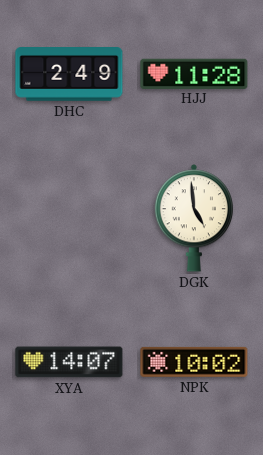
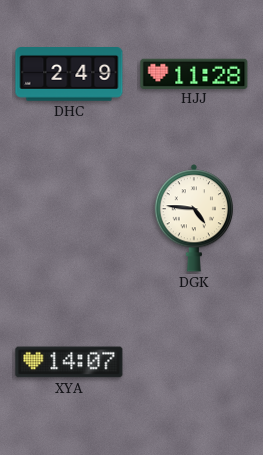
DGK: 4:59 -> 4:46 (194, 218)
NPK: 10:02 -> none (194, 362)
